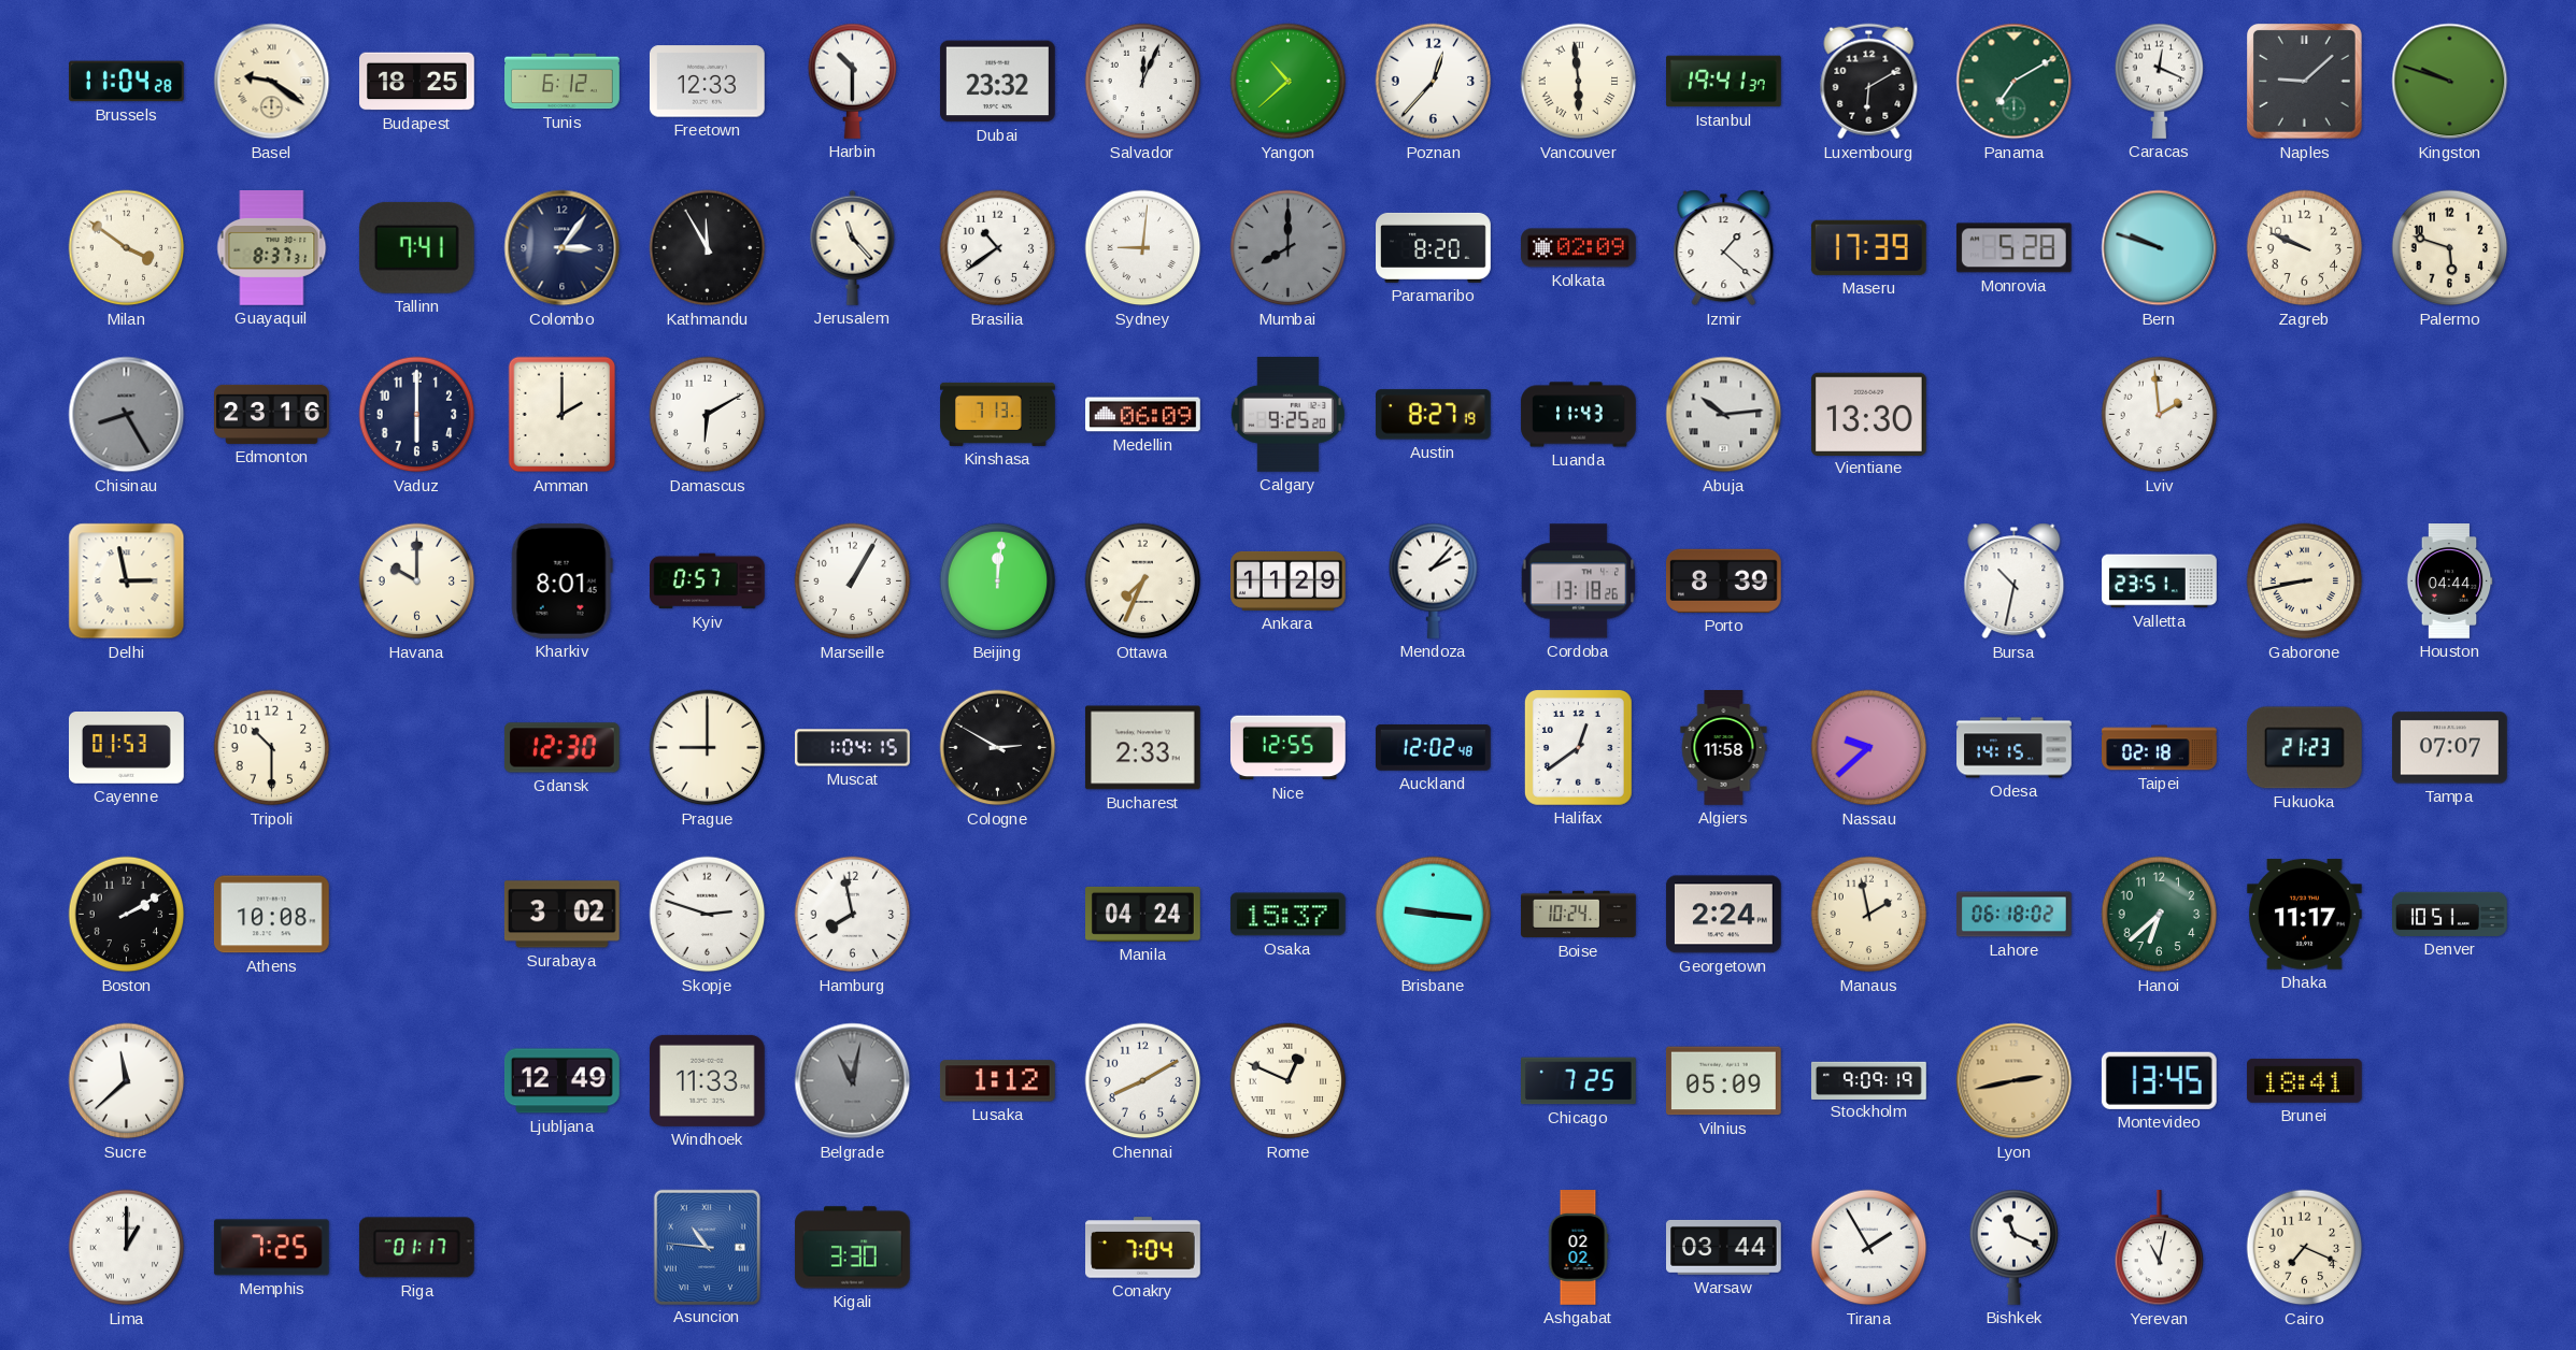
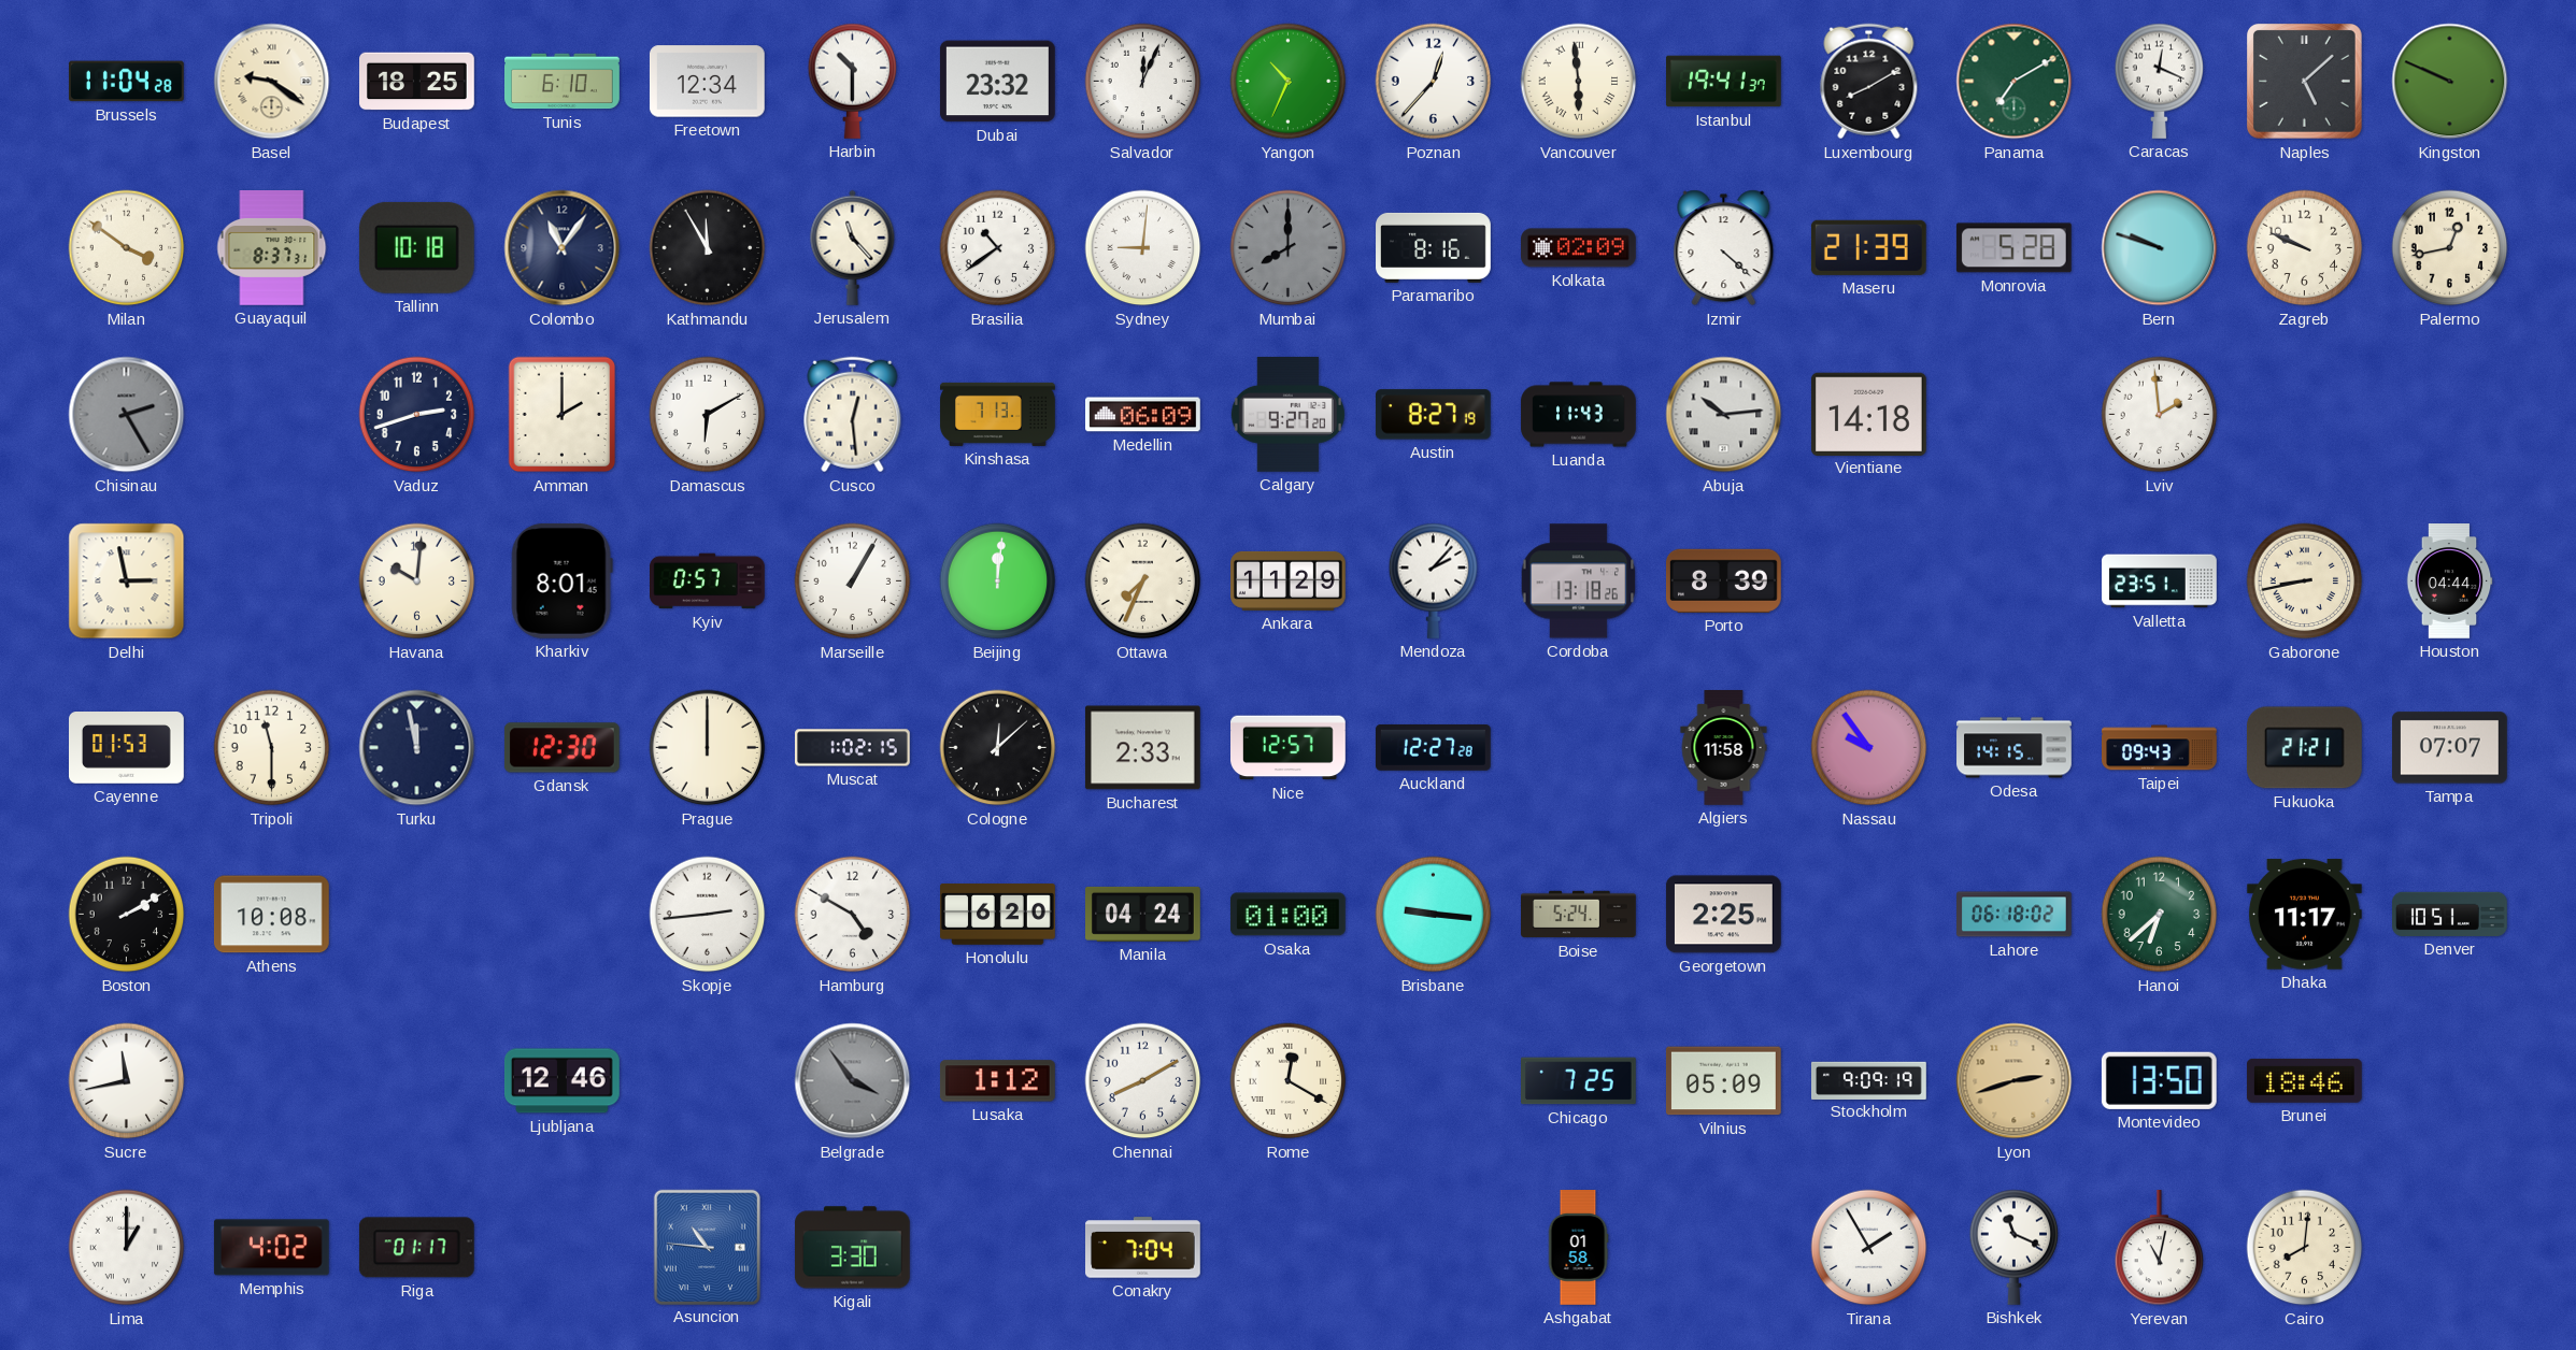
Tunis: 6:12 -> 6:10 (563, 82)
Freetown: 12:33 -> 12:34 (708, 82)
Yangon: 10:38 -> 10:34 (1289, 82)
Luxembourg: 6:10 -> 8:10 (1869, 82)
Naples: 9:08 -> 5:08 (2305, 82)
Kingston: 9:48 -> 9:49 (2450, 82)
Tallinn: 7:41 -> 10:18 (416, 247)
Colombo: 3:06 -> 11:06 (563, 248)
Paramaribo: 8:20 -> 8:16 (1434, 247)
Izmir: 1:22 -> 4:22 (1724, 248)
Maseru: 17:39 -> 21:39 (1868, 247)
Palermo: 5:48 -> 12:43 (2450, 248)
Chisinau: 8:25 -> 2:25 (127, 415)
Edmonton: 23:16 -> none (272, 414)
Vaduz: 6:00 -> 2:42 (417, 415)
Cusco: none -> 12:29 (853, 415)
Calgary: 9:25 -> 9:27 (1287, 414)
Vientiane: 13:30 -> 14:18 (1868, 414)
Havana: 10:00 -> 10:01 (417, 581)
Bursa: 10:32 -> none (2015, 581)
Tripoli: 10:30 -> 11:30 (272, 748)
Turku: none -> 11:58 (417, 748)
Prague: 9:00 -> 12:00 (708, 748)
Muscat: 1:04 -> 1:02 (853, 748)
Cologne: 2:50 -> 12:08 (998, 748)
Nice: 12:55 -> 12:57 (1289, 748)
Auckland: 12:02 -> 12:27 (1433, 747)
Halifax: 12:39 -> none (1578, 747)
Nassau: 9:38 -> 9:54 (1869, 748)
Taipei: 02:18 -> 09:43 (2160, 748)
Fukuoka: 21:23 -> 21:21 (2304, 748)
Surabaya: 3:02 -> none (561, 915)
Skopje: 2:48 -> 2:44 (708, 915)
Hamburg: 7:58 -> 4:50 (853, 915)
Honolulu: none -> 6:20 (998, 915)
Osaka: 15:37 -> 01:00 (1289, 915)
Boise: 10:24 -> 5:24 (1579, 915)
Georgetown: 2:24 -> 2:25 (1724, 915)
Manaus: 1:58 -> none (1869, 915)
Sucre: 11:38 -> 11:43 (127, 1081)
Ljubljana: 12:49 -> 12:46 (563, 1081)
Windhoek: 11:33 -> none (707, 1080)
Belgrade: 11:02 -> 3:54 (853, 1081)
Rome: 12:49 -> 12:20 (1289, 1081)
Lyon: 2:43 -> 2:42 (2015, 1081)
Montevideo: 13:45 -> 13:50 (2159, 1080)
Brunei: 18:41 -> 18:46 (2304, 1080)
Memphis: 7:25 -> 4:02 (271, 1248)
Ashgabat: 02:02 -> 01:58 (1578, 1248)
Warsaw: 03:44 -> none (1724, 1247)
Cairo: 7:19 -> 8:01 (2305, 1248)
